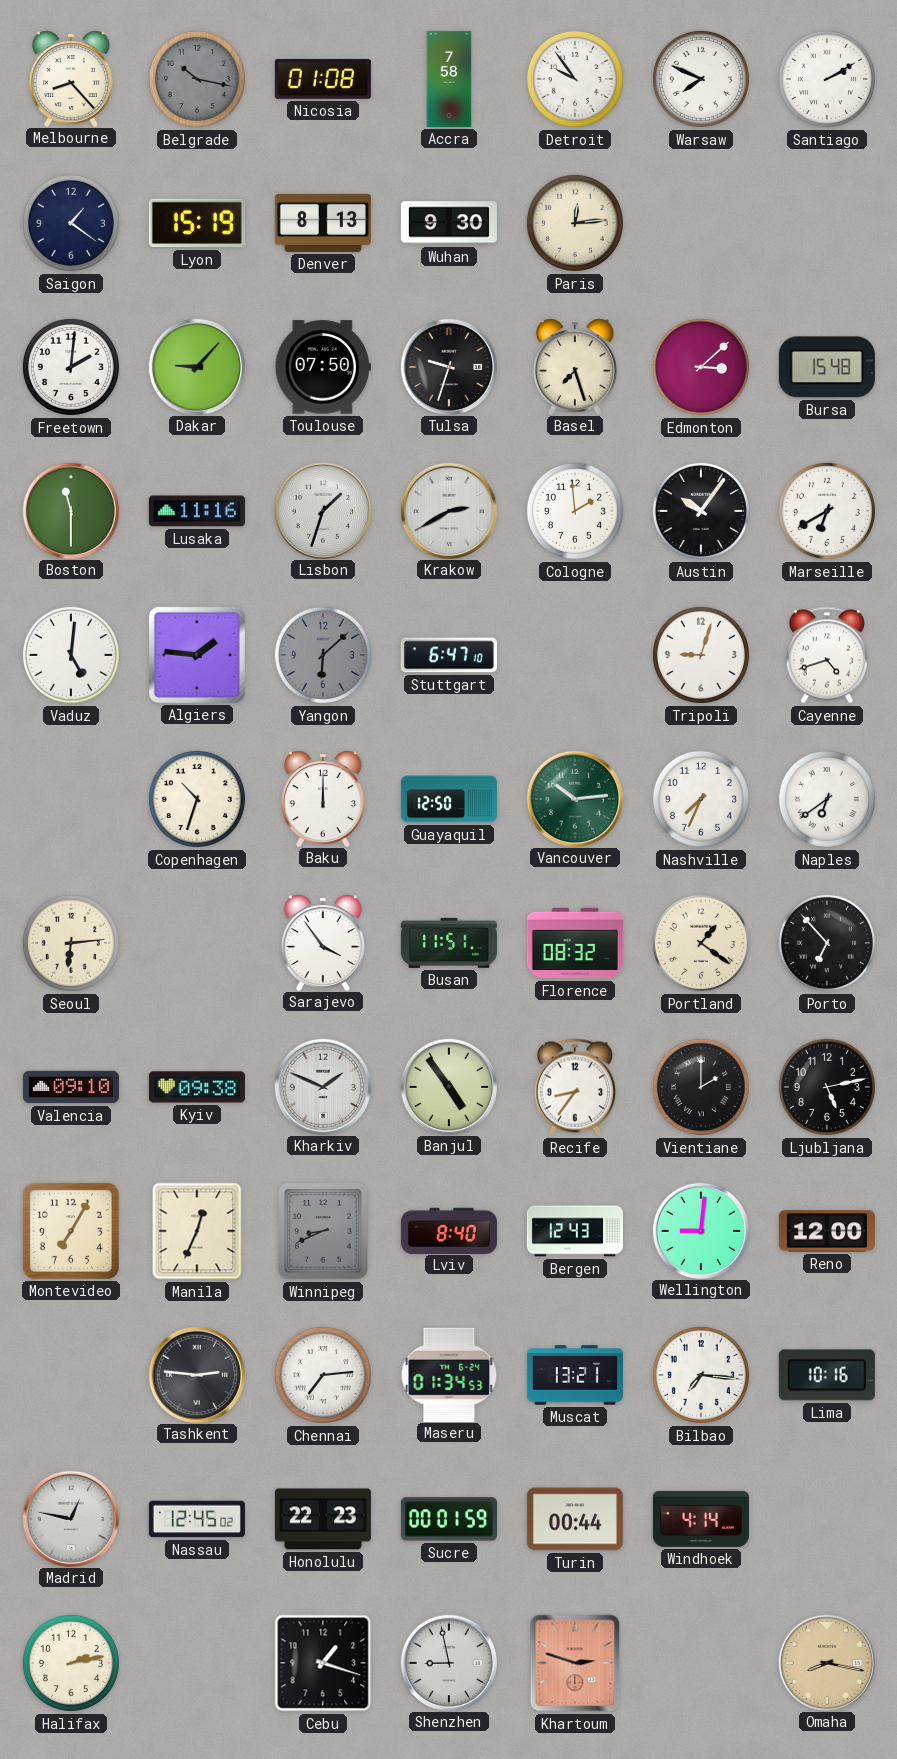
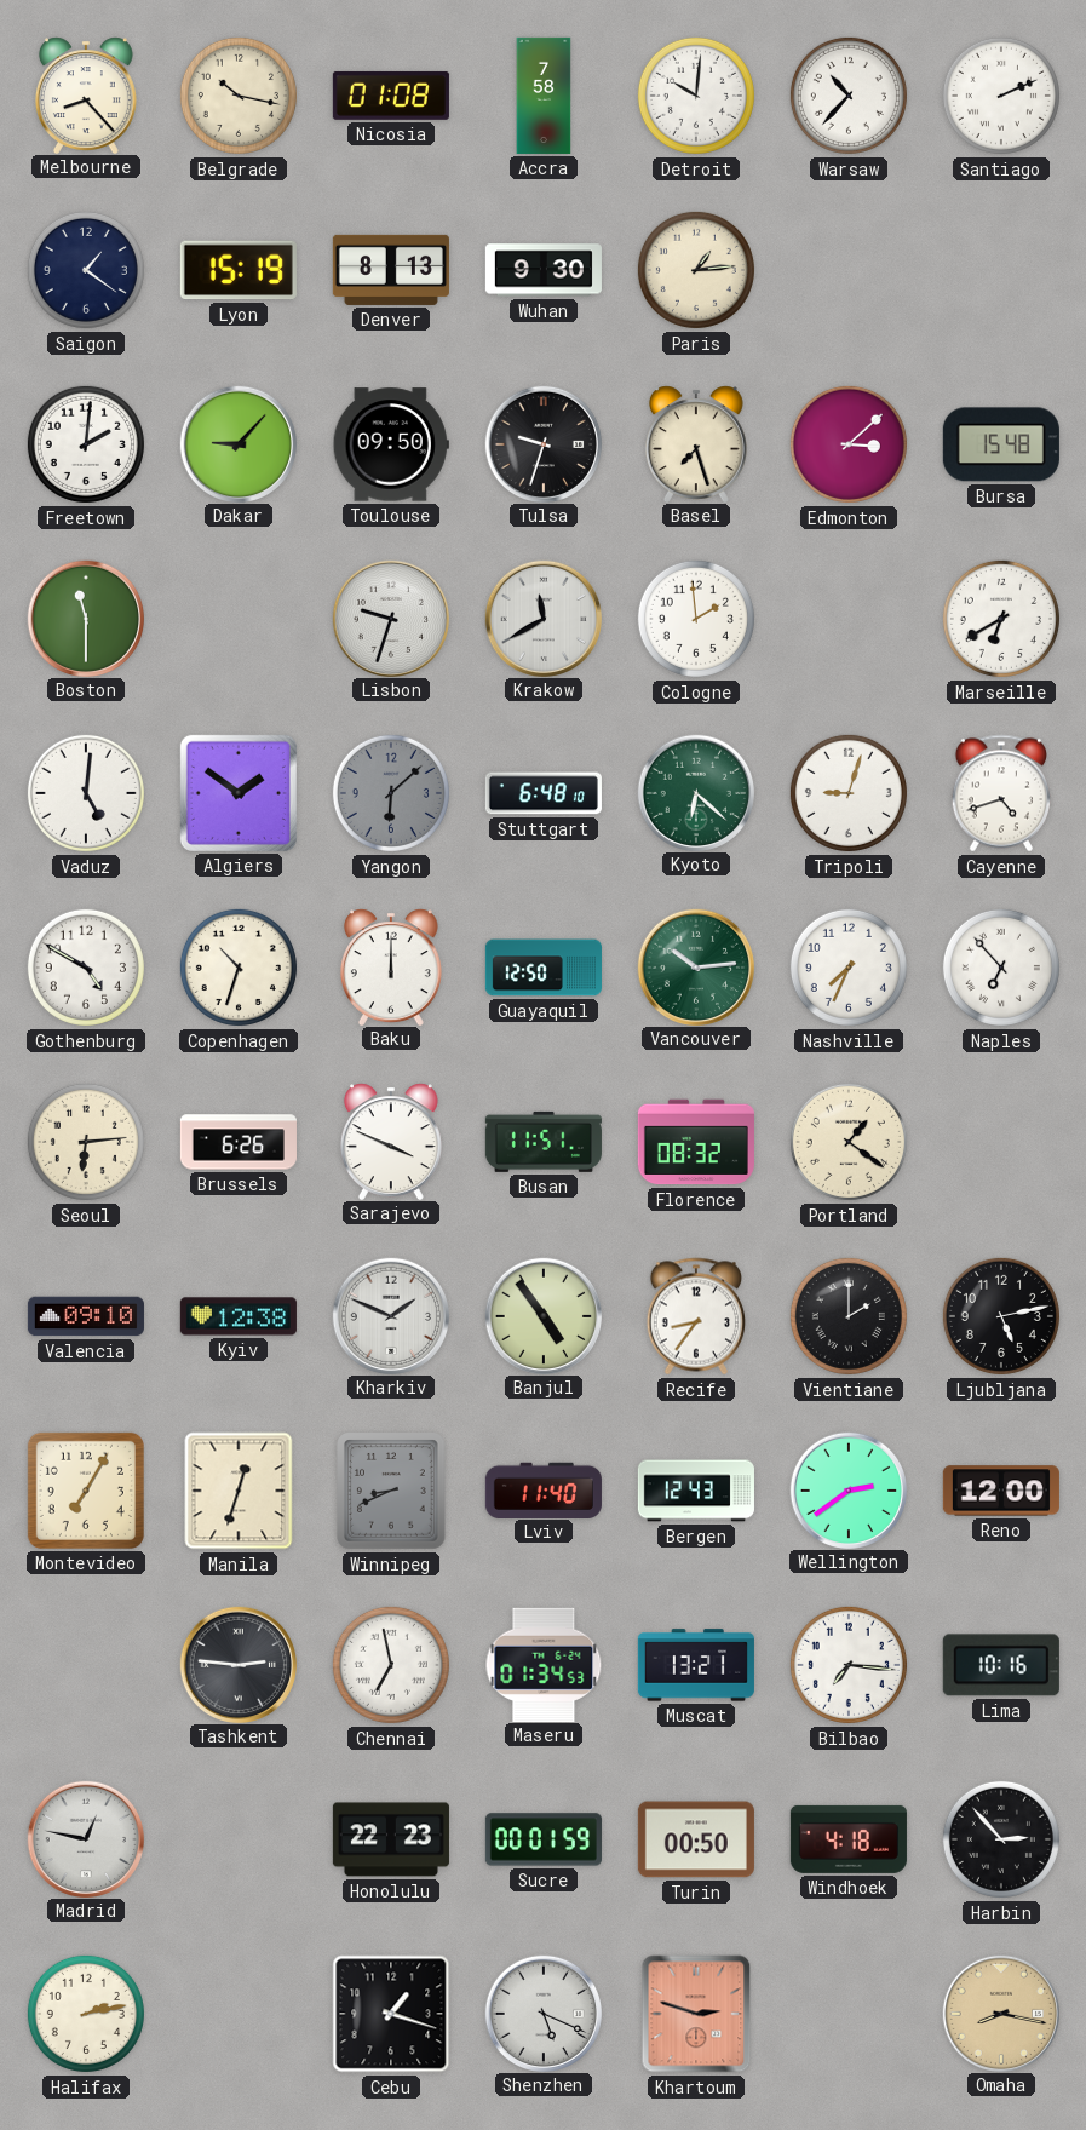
Belgrade dial: grey -> cream (239, 96)
Detroit: 9:54 -> 10:01 (696, 96)
Warsaw: 7:49 -> 10:37 (849, 96)
Santiago: 2:10 -> 2:11 (1001, 96)
Paris: 12:14 -> 1:14 (696, 270)
Toulouse: 07:50 -> 09:50 (391, 444)
Lusaka: 11:16 -> none (197, 511)
Lisbon: 1:33 -> 9:33 (390, 618)
Krakow: 2:40 -> 11:40 (542, 618)
Austin: 10:06 -> none (701, 511)
Algiers: 1:46 -> 1:51 (239, 793)
Stuttgart: 6:47 -> 6:48 (544, 793)
Kyoto: none -> 6:22 (695, 792)
Gothenburg: none -> 4:50 (86, 968)
Naples: 6:39 -> 6:53 (1001, 968)
Brussels: none -> 6:26 (239, 1142)
Sarajevo: 3:54 -> 3:49 (391, 1141)
Porto: 6:53 -> none (827, 943)
Kyiv: 09:38 -> 12:38 (239, 1316)
Manila: 12:34 -> 12:33 (239, 1491)
Lviv: 8:40 -> 11:40 (544, 1489)
Wellington: 9:01 -> 2:39 (847, 1489)
Chennai: 7:14 -> 6:58 (391, 1665)
Nassau: 12:45 -> none (197, 1519)
Turin: 00:44 -> 00:50 (696, 1839)
Windhoek: 4:14 -> 4:18 (849, 1839)
Harbin: none -> 2:53 (1001, 1839)
Shenzhen: 8:58 -> 5:19 (542, 2013)
